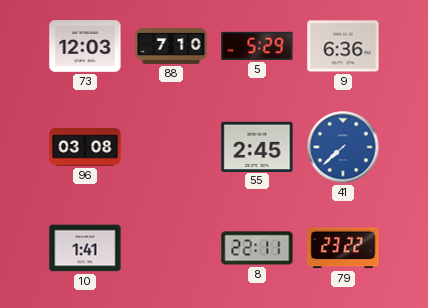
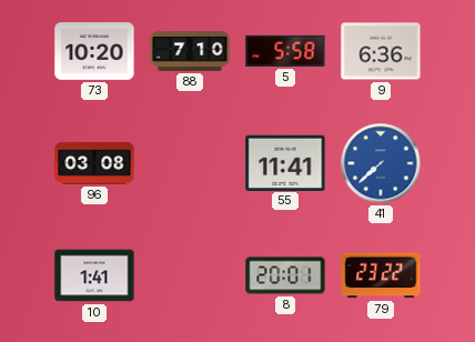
73: 12:03 -> 10:20 (94, 51)
5: 5:29 -> 5:58 (285, 51)
55: 2:45 -> 11:41 (285, 162)
8: 22:11 -> 20:01 (285, 275)
